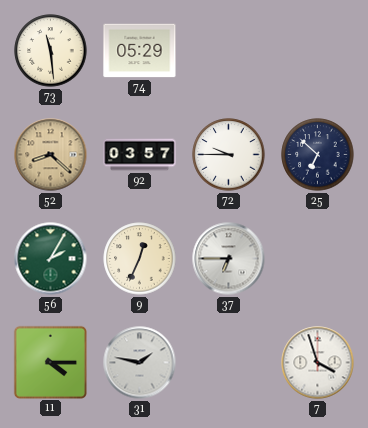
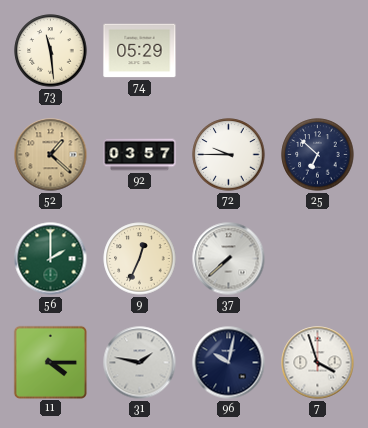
52: 8:22 -> 1:22 (51, 155)
56: 2:05 -> 2:00 (51, 259)
37: 6:45 -> 7:38 (229, 259)
96: none -> 10:02 (229, 363)
